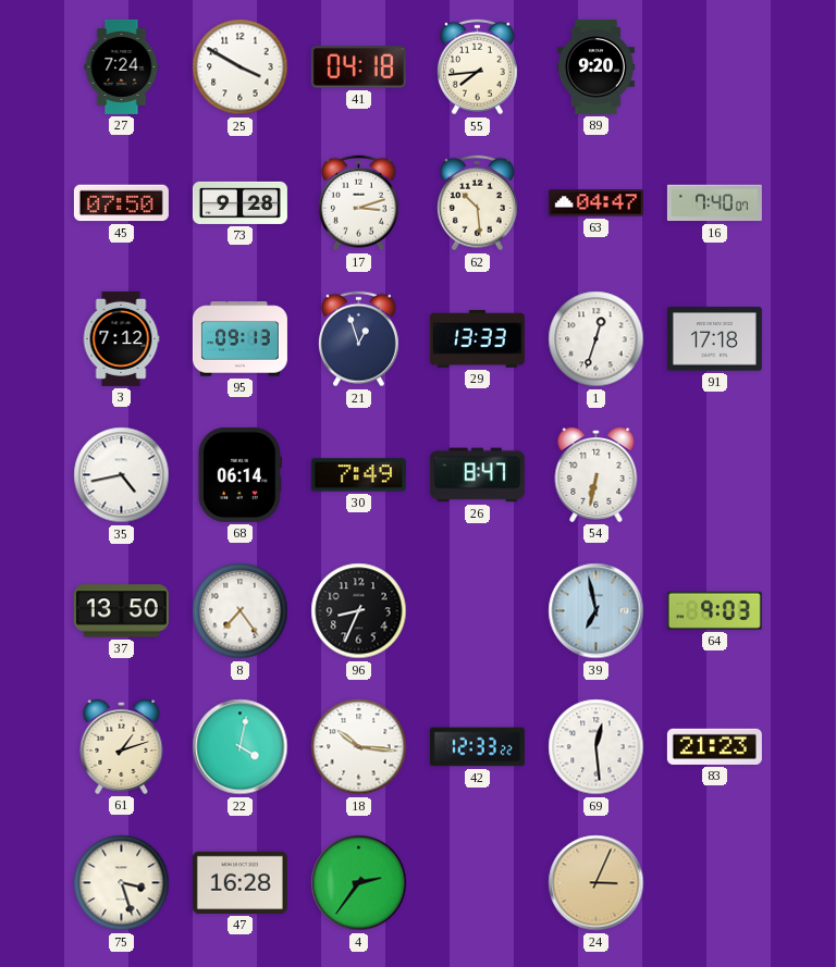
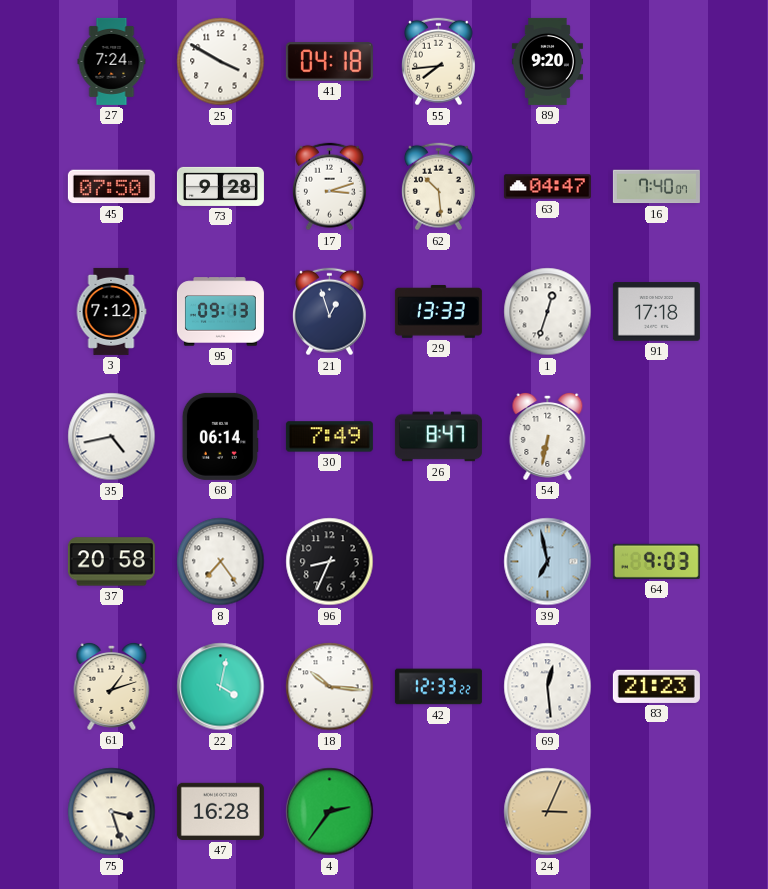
37: 13:50 -> 20:58 (111, 562)
